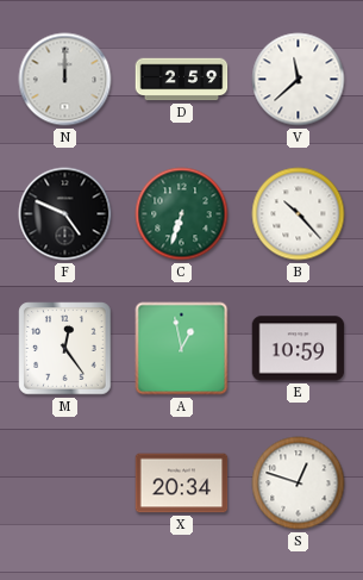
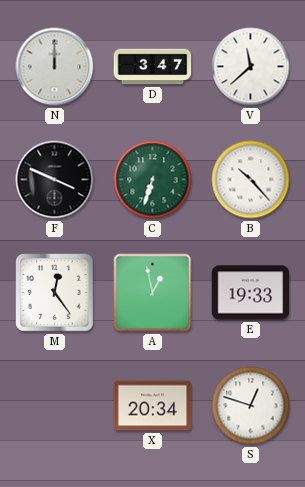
D: 2:59 -> 3:47 (153, 67)
F: 4:49 -> 3:49 (55, 180)
E: 10:59 -> 19:33 (251, 293)
